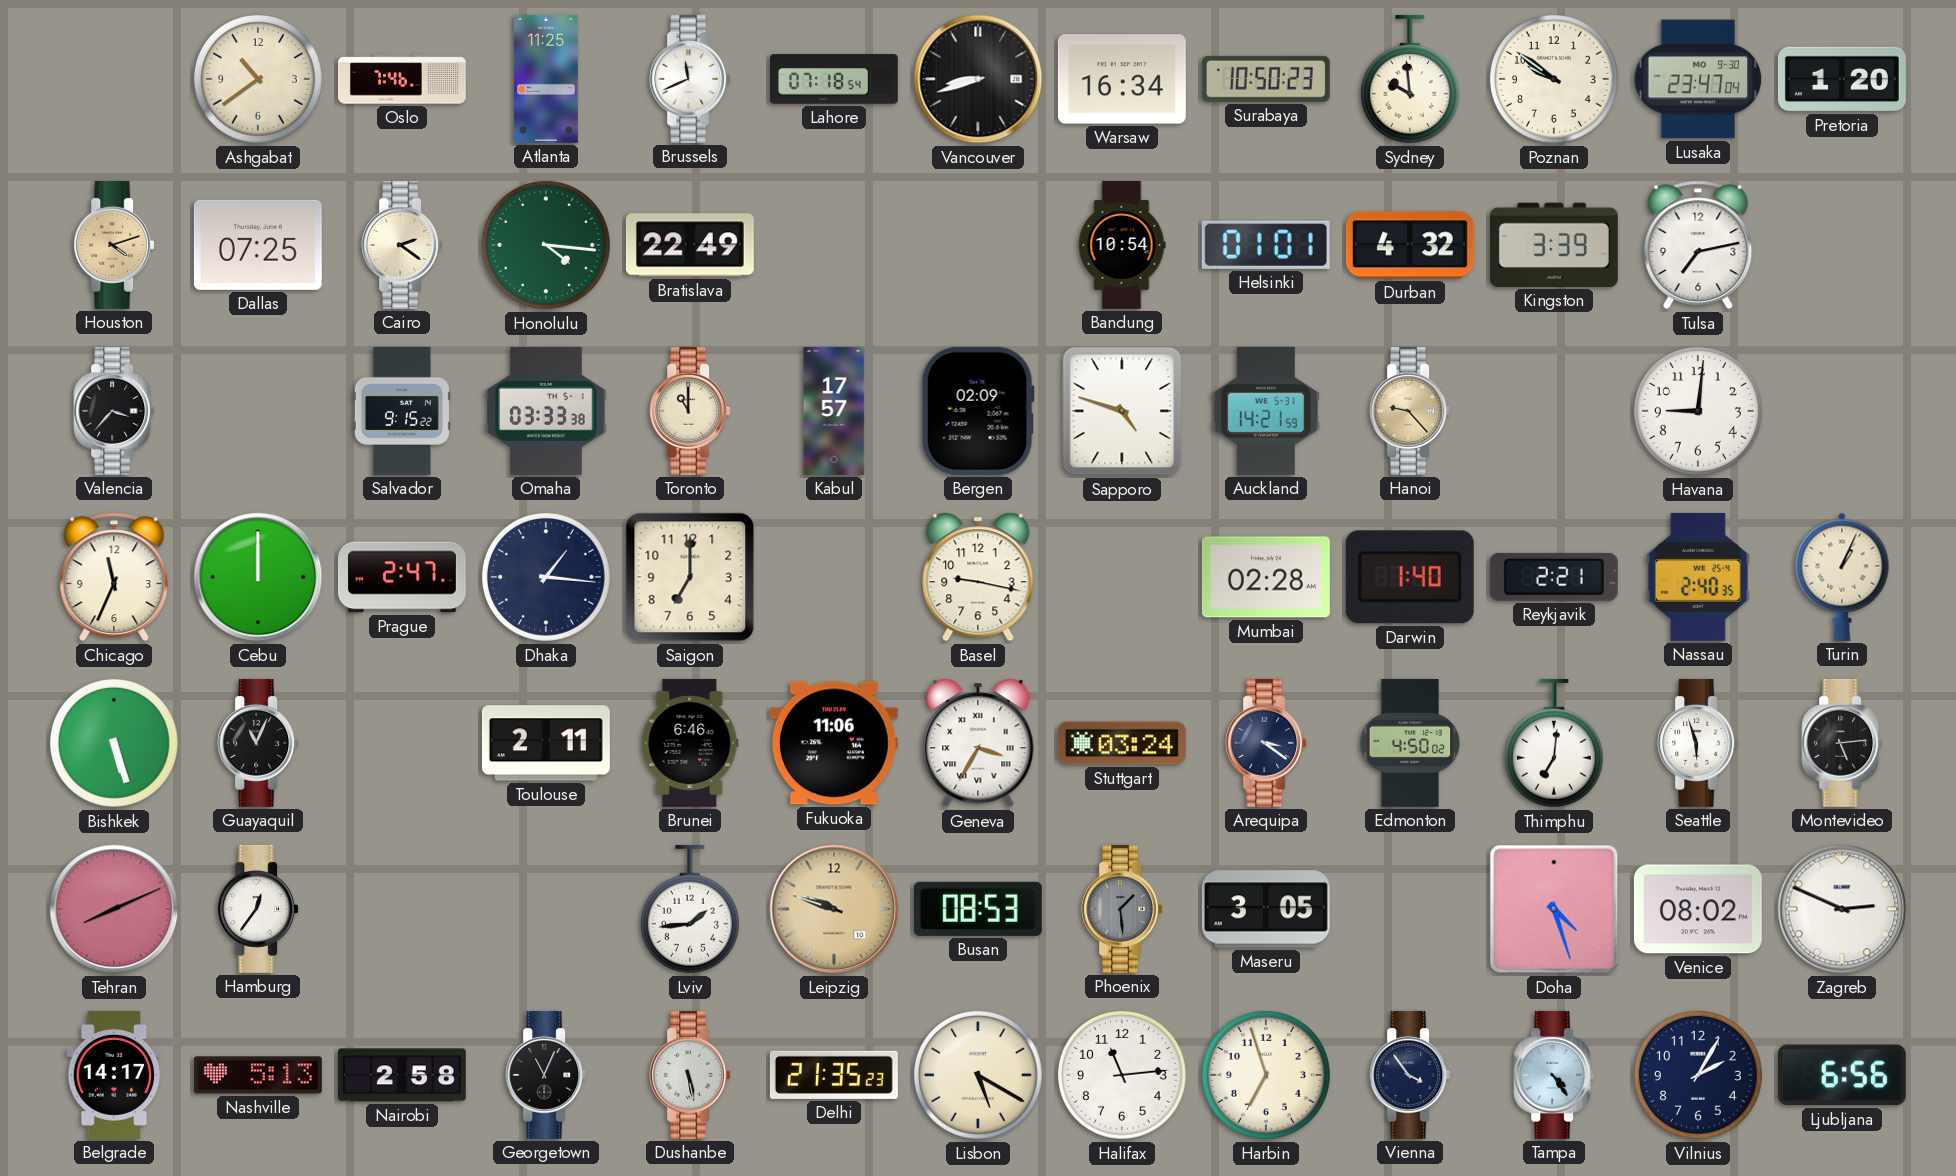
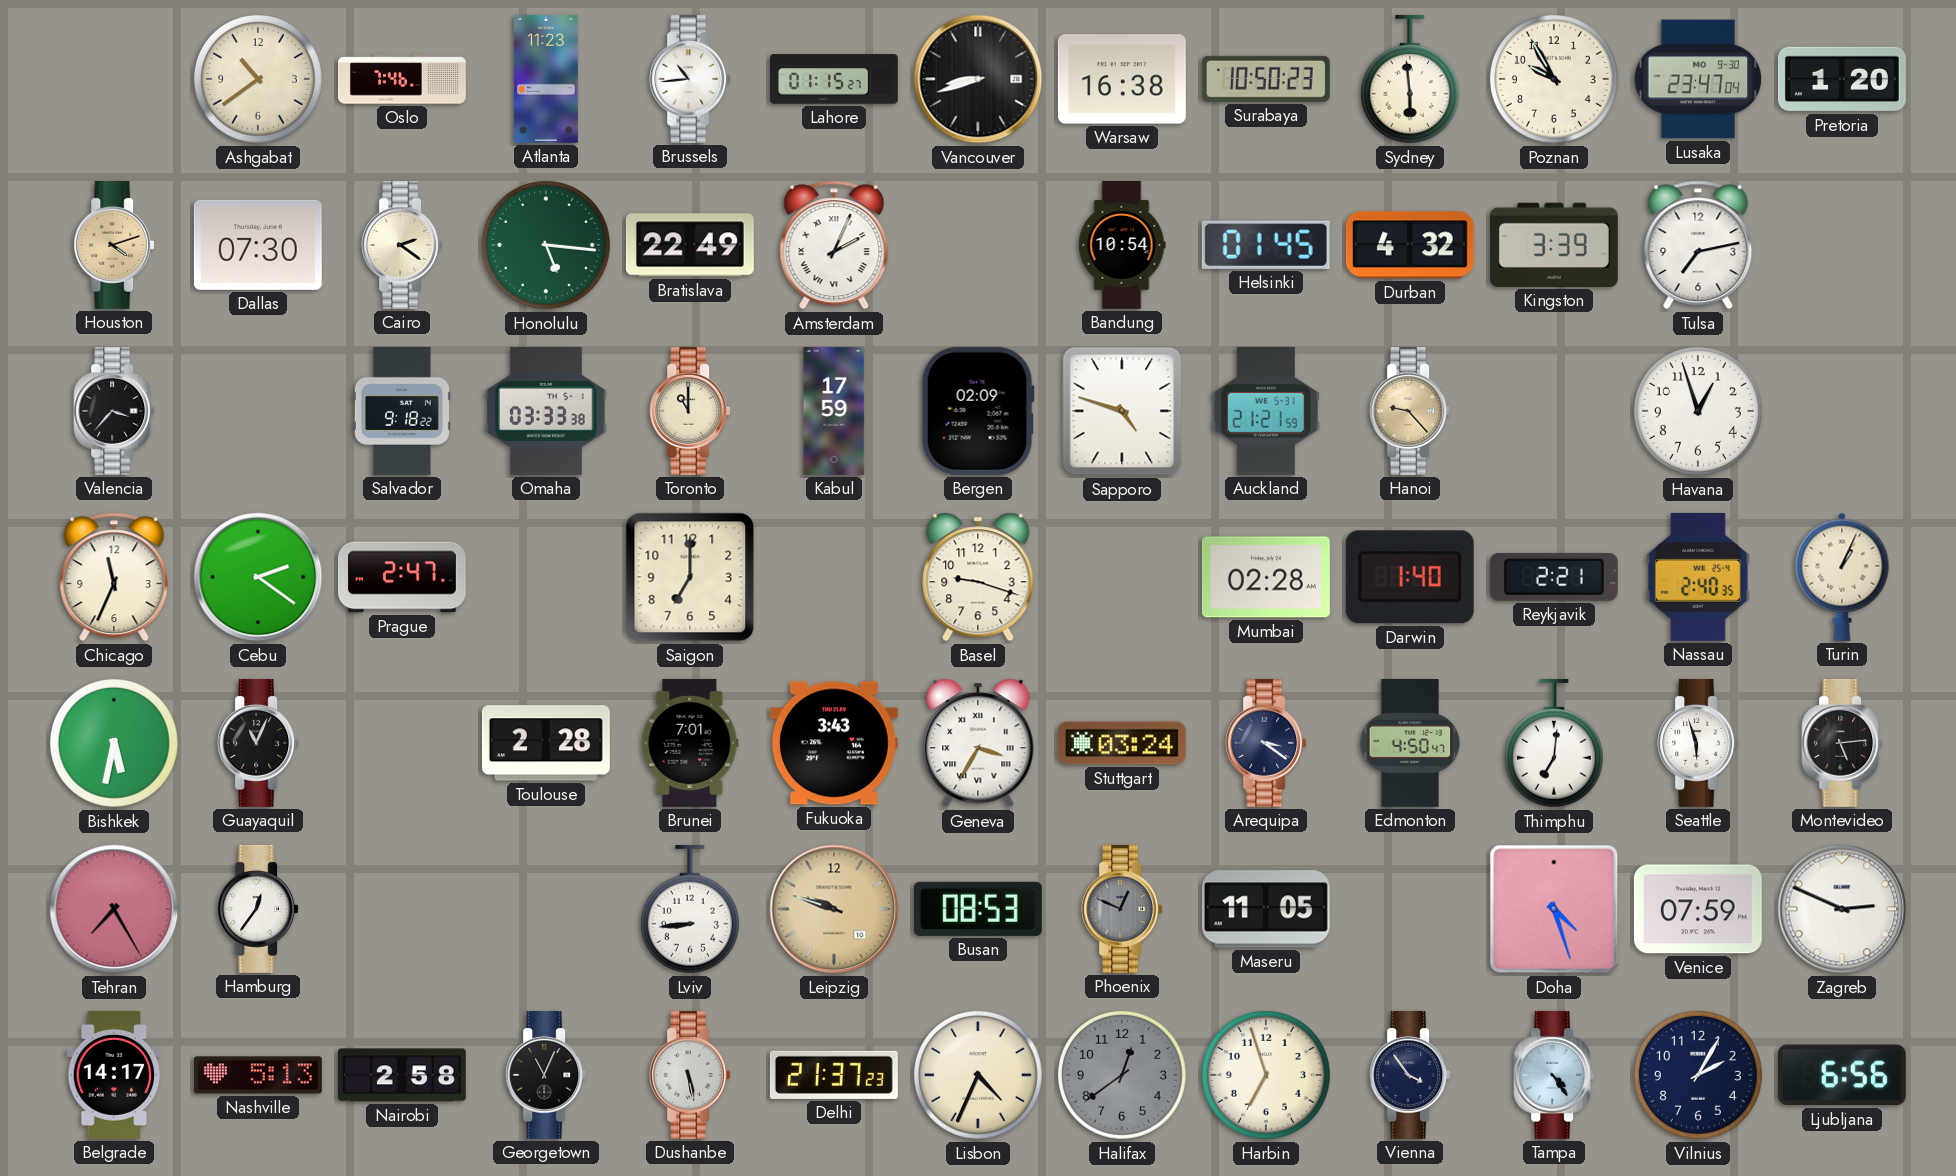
Atlanta: 11:25 -> 11:23 (547, 79)
Brussels: 11:41 -> 10:44 (690, 79)
Lahore: 07:18 -> 01:15 (834, 79)
Warsaw: 16:34 -> 16:38 (1122, 79)
Sydney: 9:59 -> 5:59 (1410, 79)
Poznan: 9:51 -> 9:55 (1554, 79)
Dallas: 07:25 -> 07:30 (258, 245)
Honolulu: 4:16 -> 5:16 (546, 245)
Amsterdam: none -> 2:04 (834, 245)
Helsinki: 01:01 -> 01:45 (1266, 245)
Salvador: 9:15 -> 9:18 (402, 411)
Kabul: 17:57 -> 17:59 (834, 411)
Auckland: 14:21 -> 21:21 (1266, 411)
Havana: 9:01 -> 12:57 (1698, 411)
Cebu: 12:00 -> 2:21 (258, 577)
Dhaka: 1:16 -> none (546, 577)
Basel: 9:17 -> 9:18 (978, 577)
Bishkek: 5:27 -> 5:32 (114, 743)
Toulouse: 2:11 -> 2:28 (546, 743)
Brunei: 6:46 -> 7:01 (690, 743)
Fukuoka: 11:06 -> 3:43 (834, 743)
Edmonton: 4:50:02 -> 4:50:47 (1410, 743)
Tehran: 8:11 -> 7:25 (114, 909)
Lviv: 1:44 -> 8:44 (690, 909)
Phoenix: 1:29 -> 12:49 (1122, 909)
Maseru: 3:05 -> 11:05 (1266, 909)
Venice: 08:02 -> 07:59 (1698, 909)
Delhi: 21:35 -> 21:37 (834, 1075)
Lisbon: 5:20 -> 4:34 (978, 1075)
Halifax: 11:14 -> 12:39 (1122, 1075)
Halifax dial: white -> grey (1122, 1075)
